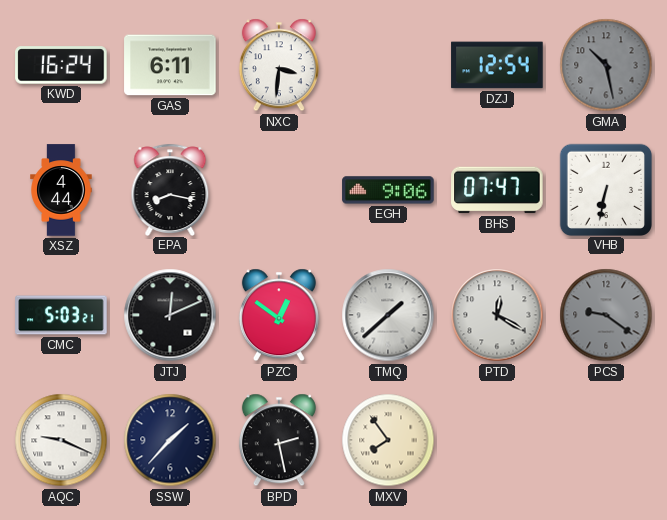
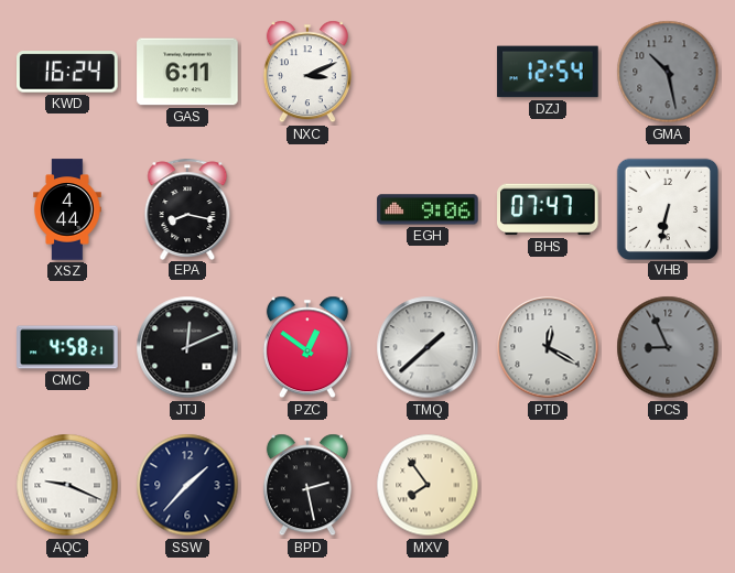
NXC: 3:31 -> 3:11 (307, 72)
CMC: 5:03 -> 4:58 (67, 347)
PCS: 9:21 -> 8:56 (668, 347)
